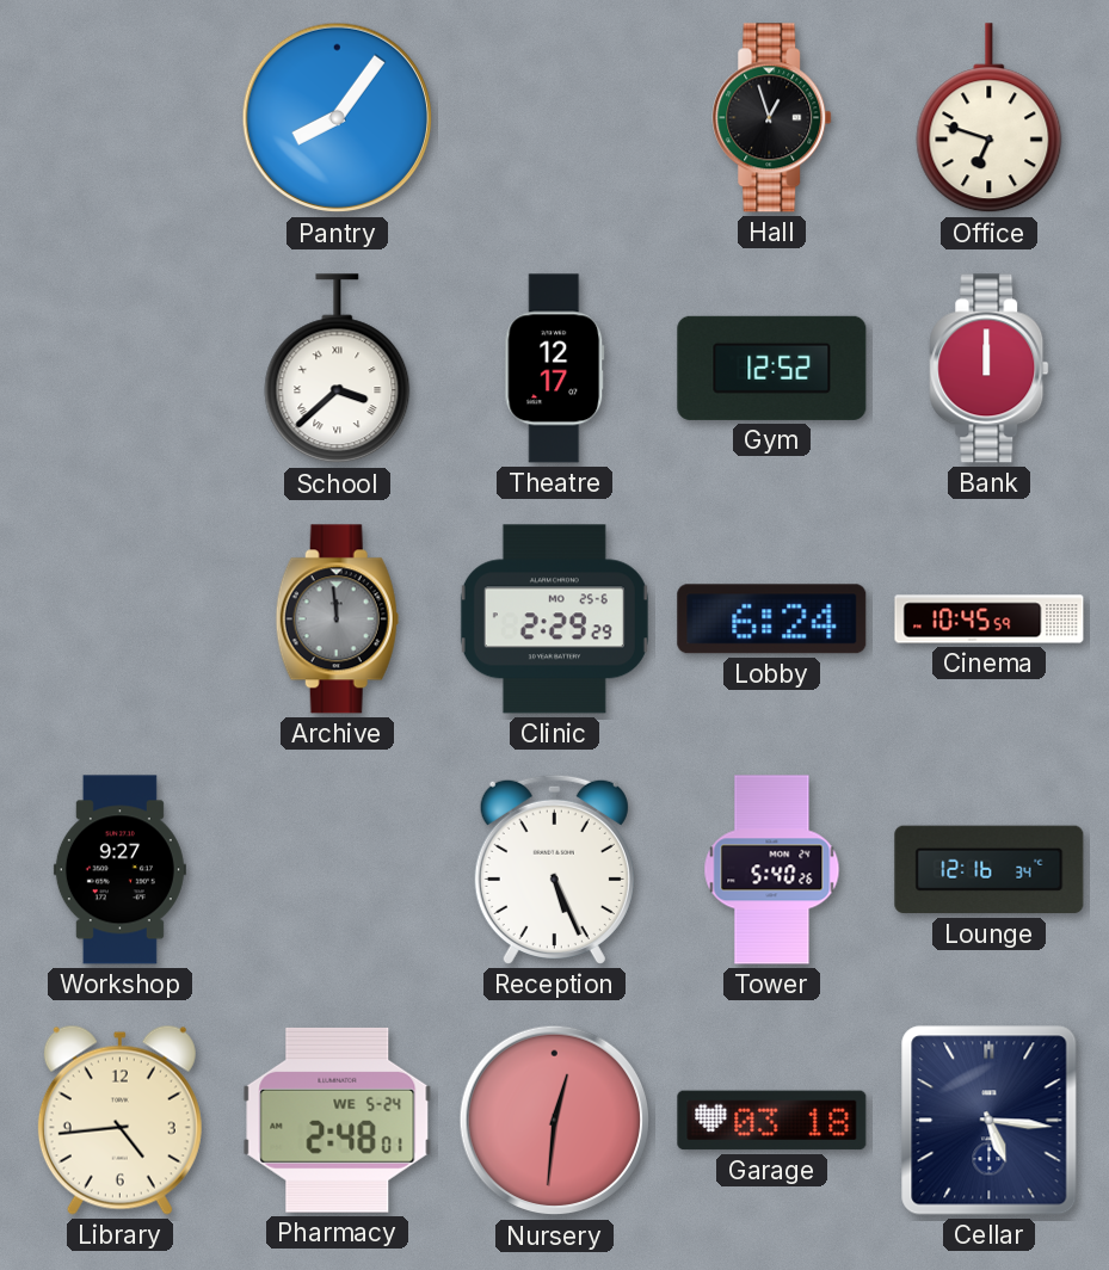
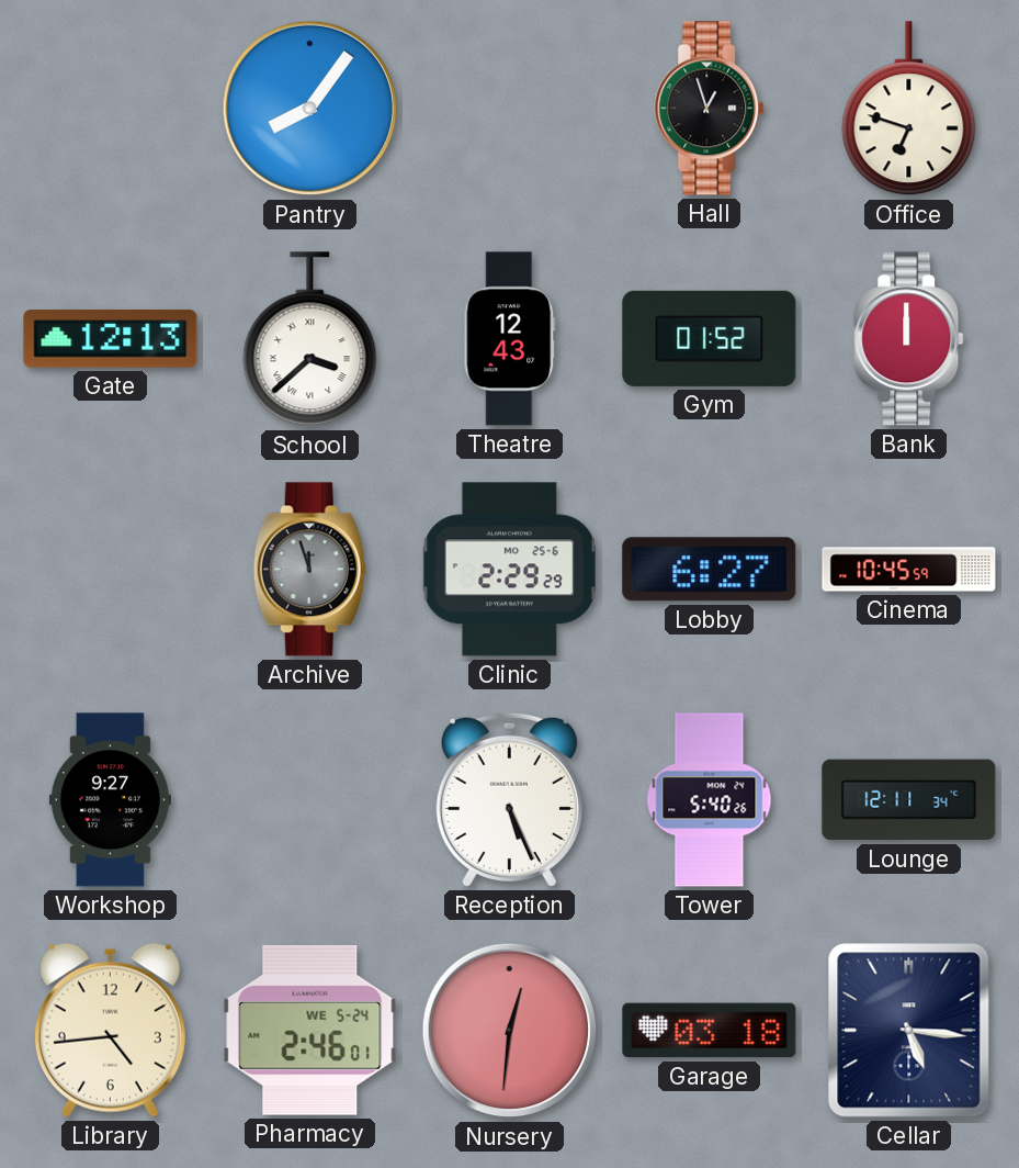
Gate: none -> 12:13 (111, 339)
Theatre: 12:17 -> 12:43 (510, 339)
Gym: 12:52 -> 01:52 (710, 338)
Archive: 11:59 -> 11:57 (309, 570)
Lobby: 6:24 -> 6:27 (710, 570)
Lounge: 12:16 -> 12:11 (909, 800)
Pharmacy: 2:48 -> 2:46 (310, 1030)
